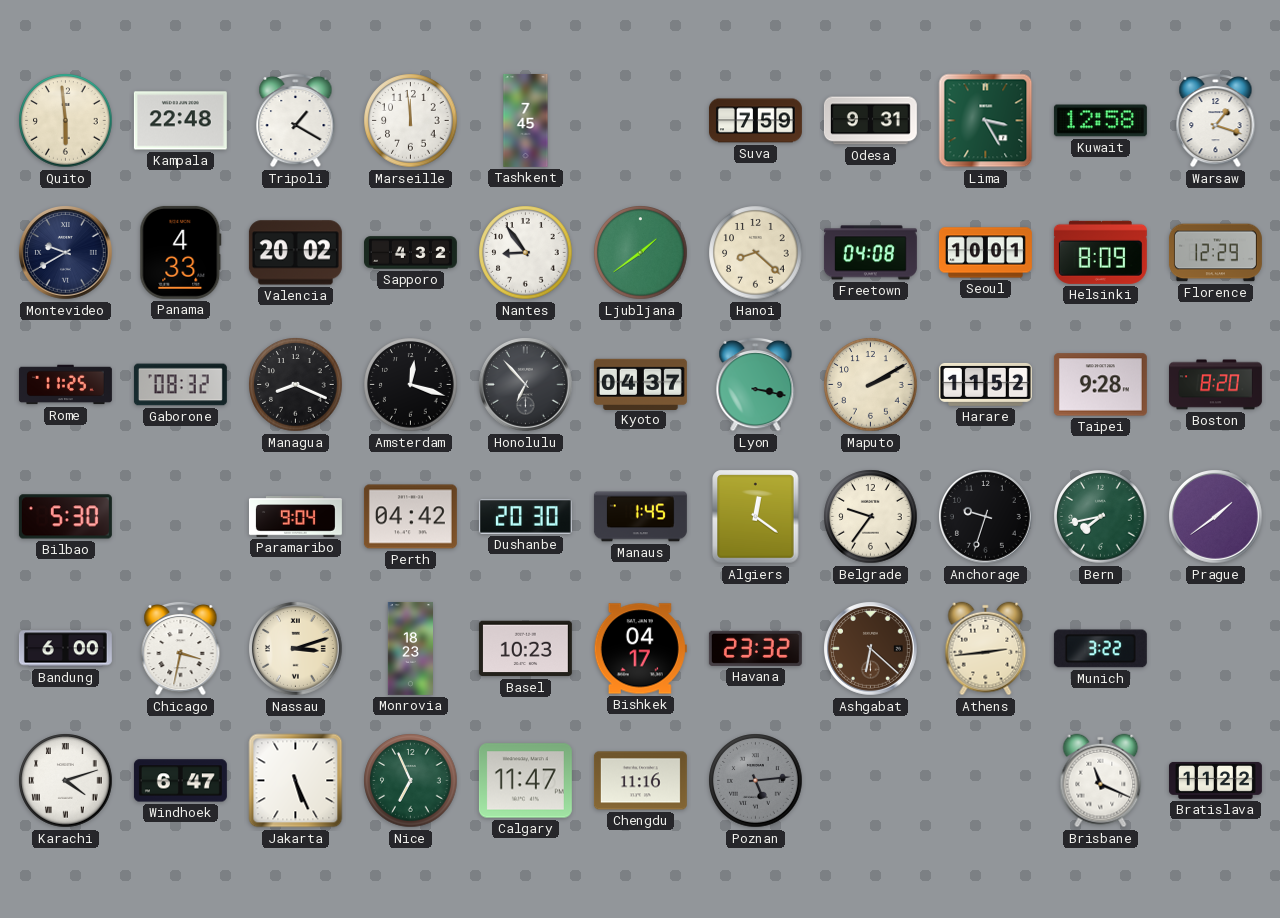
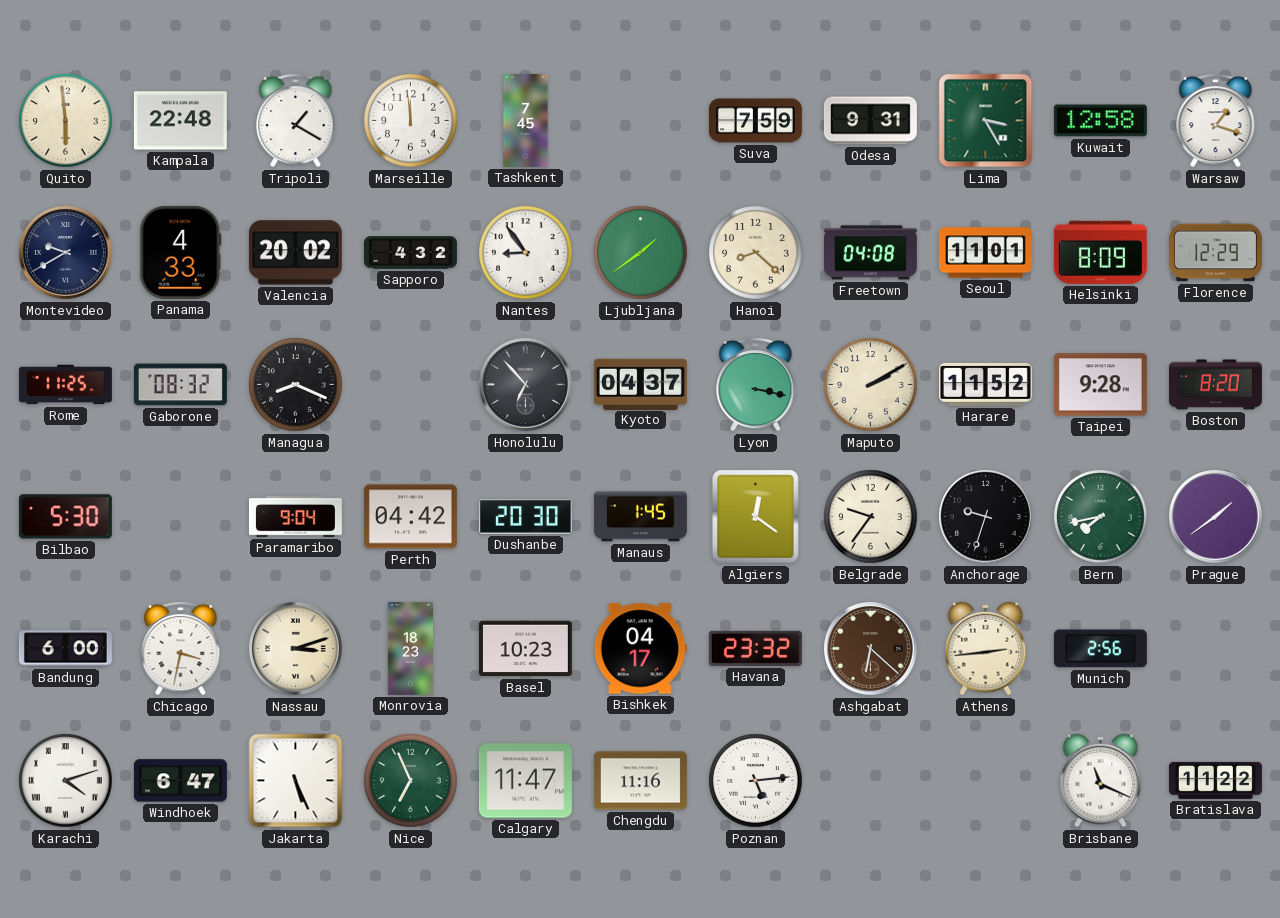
Seoul: 10:01 -> 11:01 (985, 253)
Amsterdam: 12:18 -> none (411, 385)
Munich: 3:22 -> 2:56 (1100, 649)
Poznan dial: grey -> white (756, 781)
